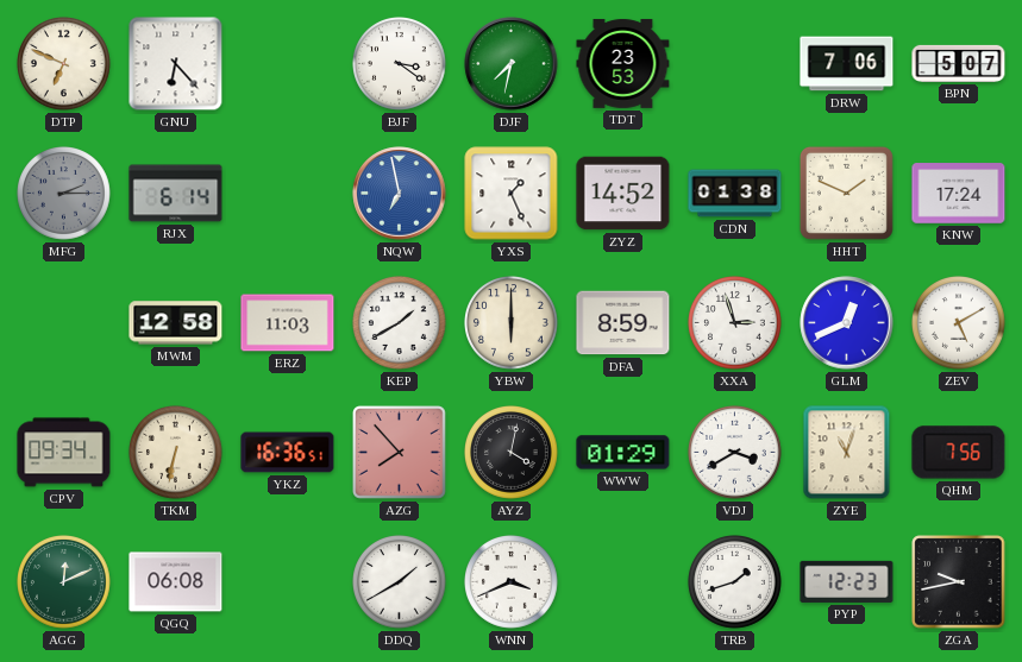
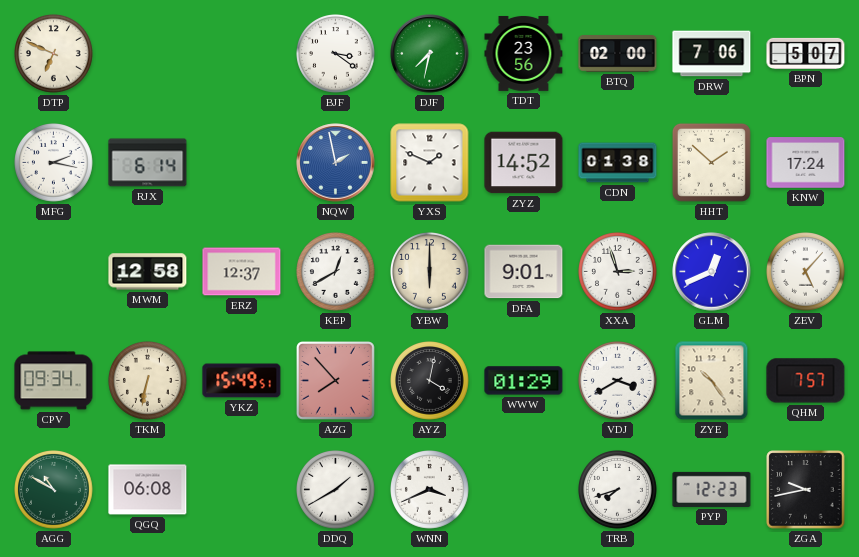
GNU: 6:23 -> none (176, 64)
TDT: 23:53 -> 23:56 (524, 53)
BTQ: none -> 02:00 (618, 54)
MFG: 2:15 -> 2:17 (54, 163)
MFG dial: grey -> white (54, 163)
NQW: 6:58 -> 1:58 (336, 163)
YXS: 1:26 -> 1:49 (430, 163)
HHT: 1:49 -> 1:52 (711, 162)
ERZ: 11:03 -> 12:37 (242, 272)
KEP: 1:40 -> 12:40 (336, 272)
DFA: 8:59 -> 9:01 (524, 272)
ZEV: 5:10 -> 5:07 (806, 272)
YKZ: 16:36 -> 15:49 (242, 381)
ZYE: 11:03 -> 10:24 (712, 381)
QHM: 7:56 -> 7:57 (806, 381)
AGG: 12:11 -> 10:50 (54, 490)
TRB: 1:42 -> 7:42 (618, 490)
